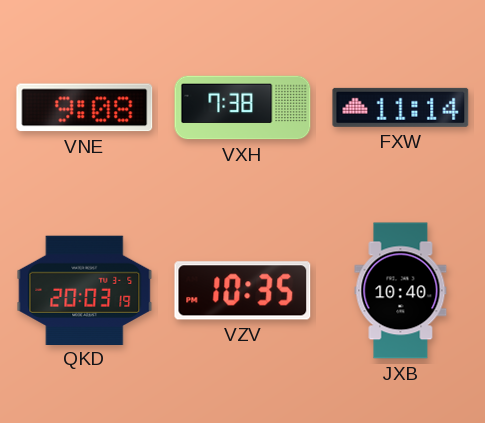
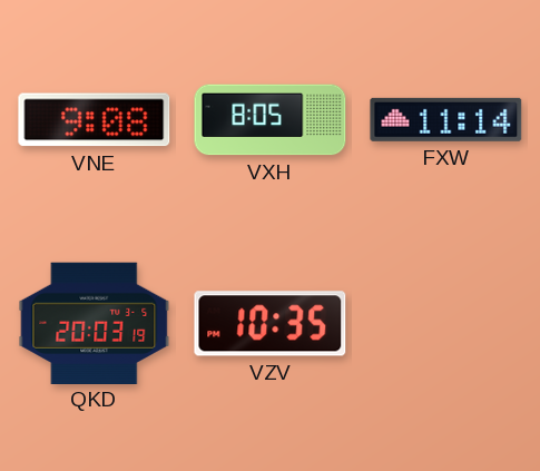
VXH: 7:38 -> 8:05 (271, 120)
JXB: 10:40 -> none (401, 291)
